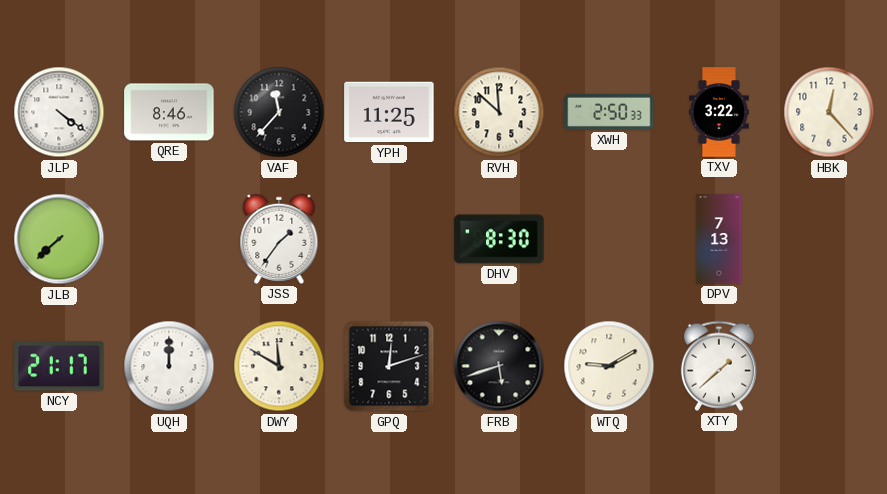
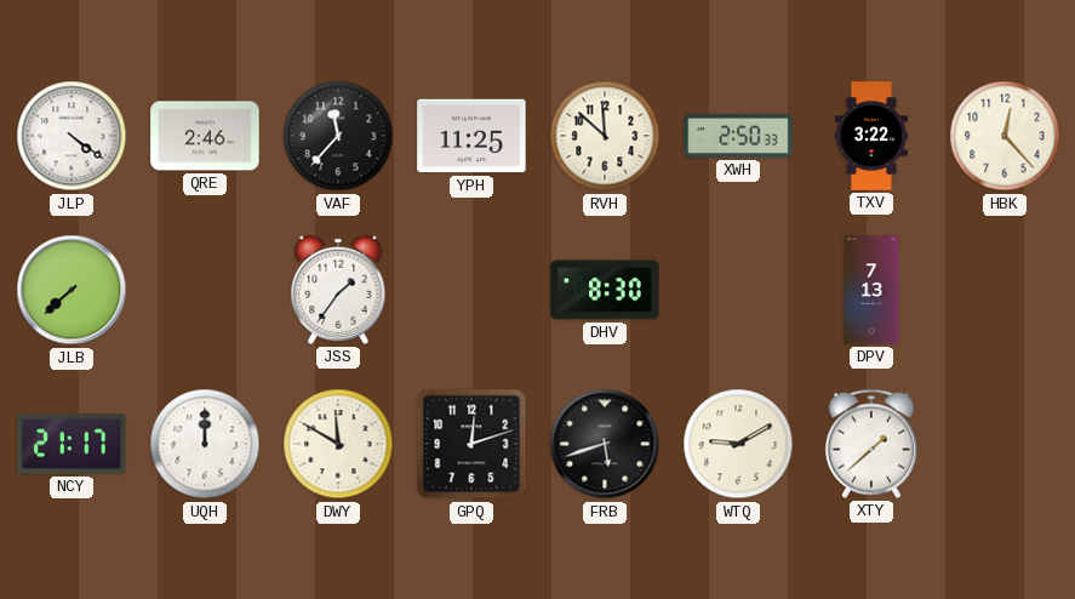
QRE: 8:46 -> 2:46 (205, 136)
